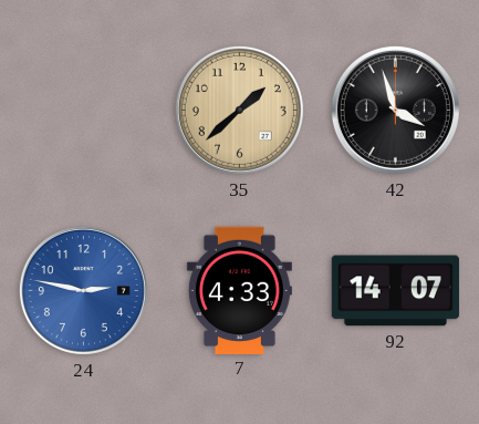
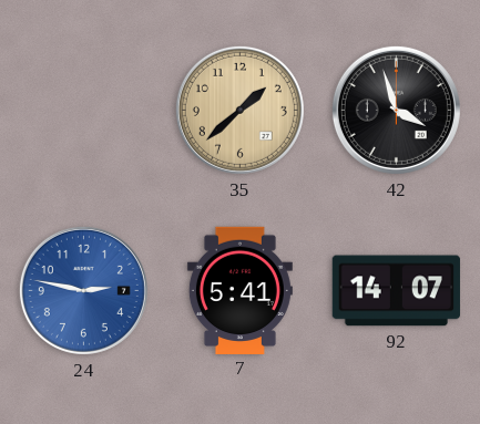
7: 4:33 -> 5:41 (239, 290)
